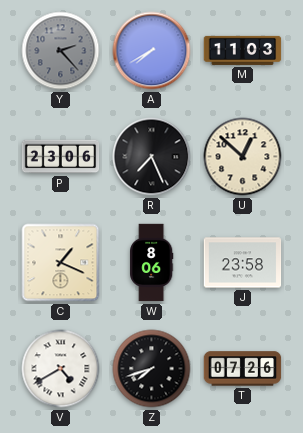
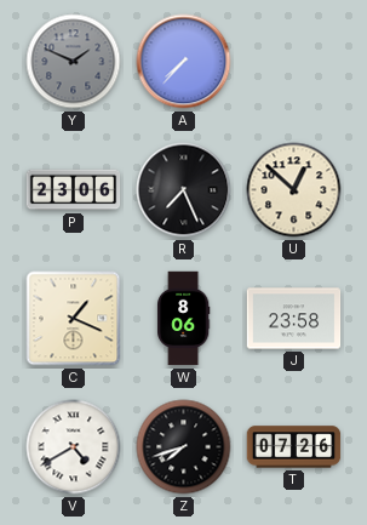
Y: 2:23 -> 1:49 (74, 62)
A: 7:40 -> 7:37 (184, 62)
M: 11:03 -> none (243, 50)
